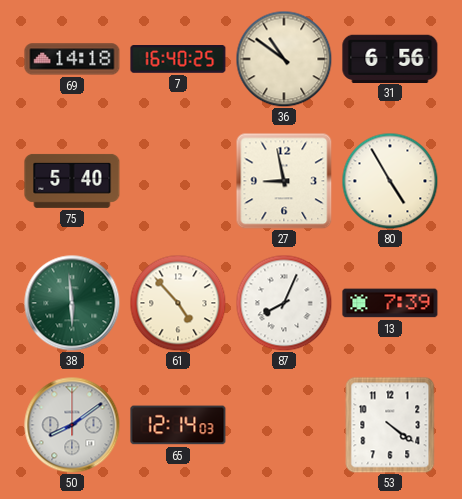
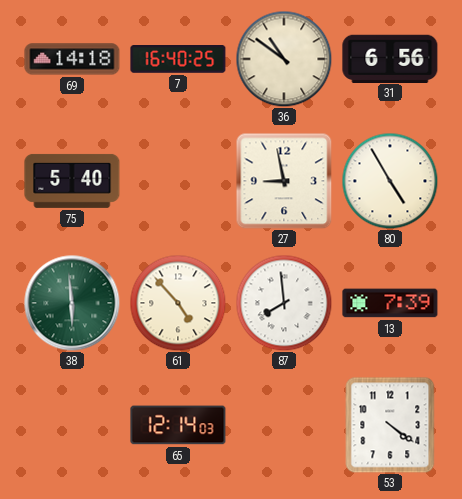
87: 8:04 -> 7:59 (284, 303)
50: 8:09 -> none (72, 425)
